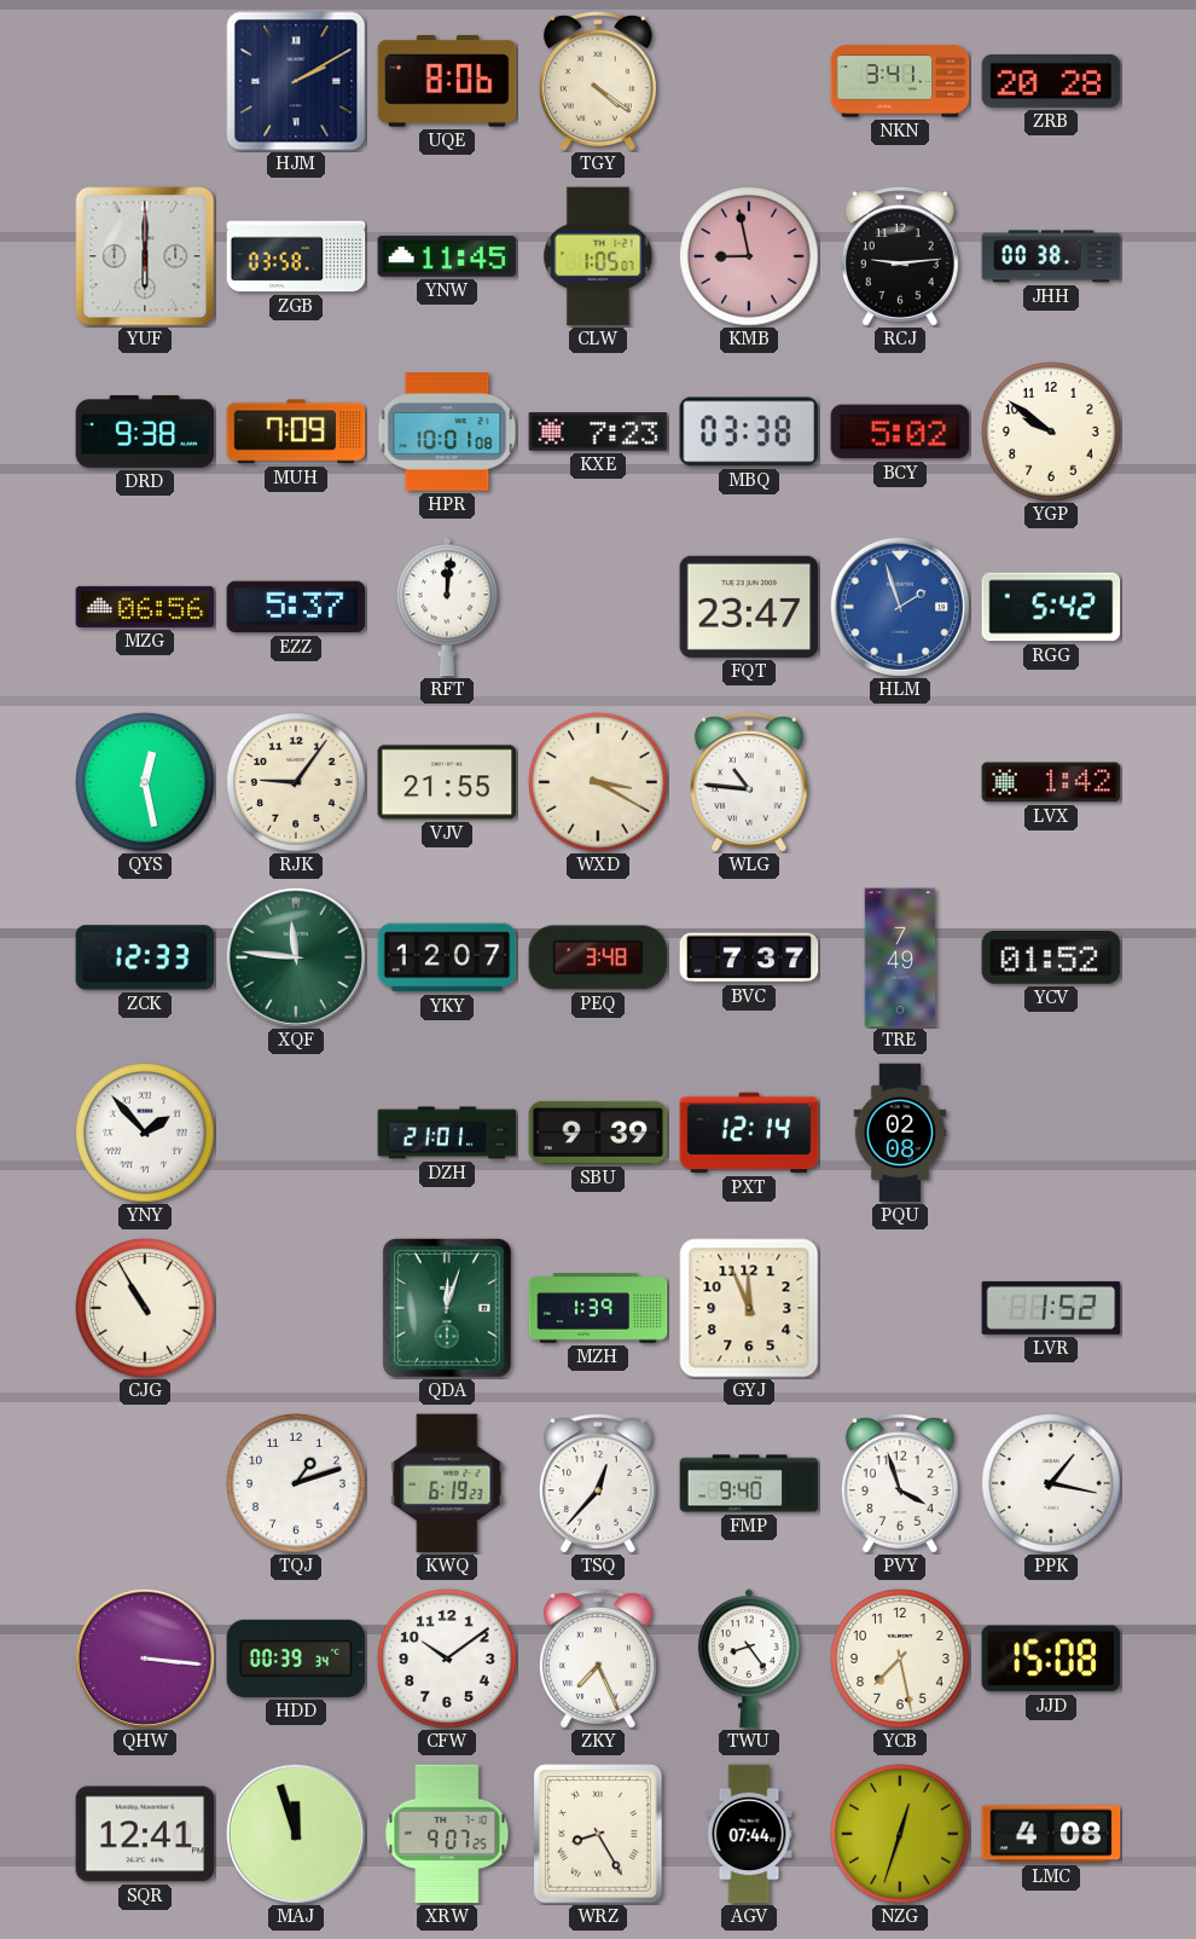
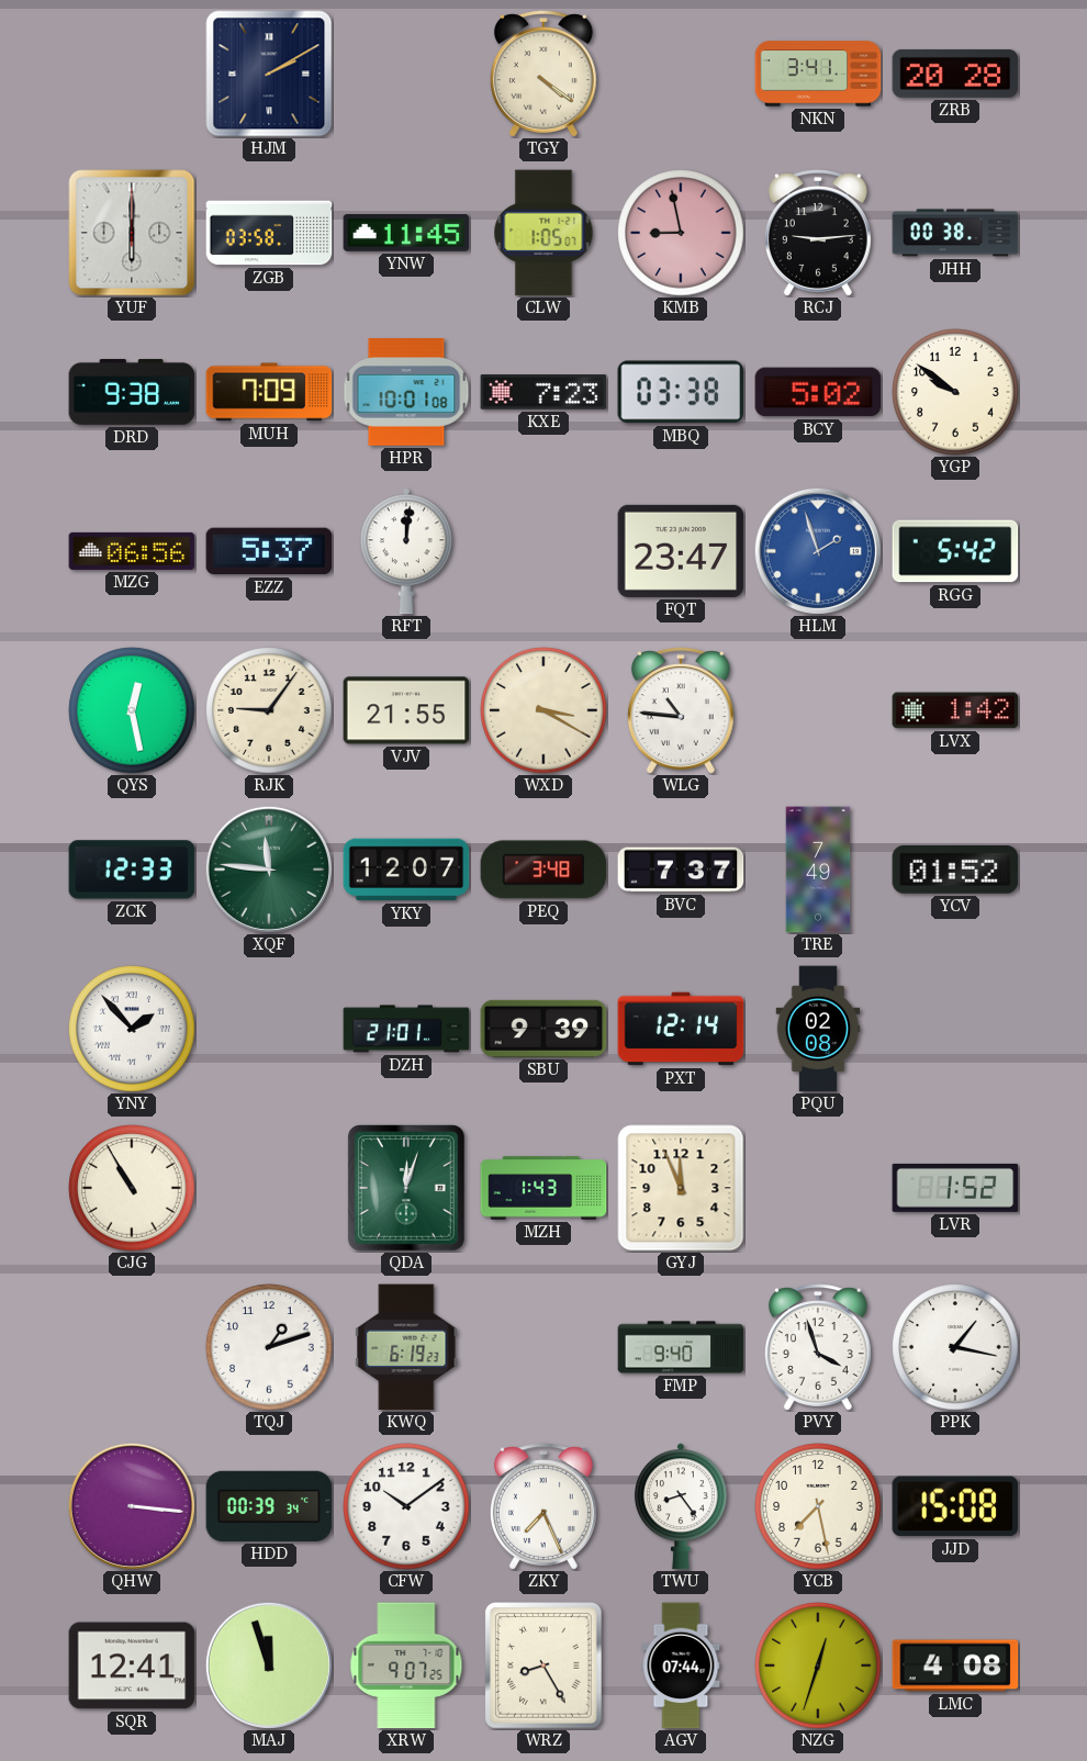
UQE: 8:06 -> none (447, 81)
MZH: 1:39 -> 1:43 (543, 1188)
TSQ: 12:37 -> none (598, 1483)
